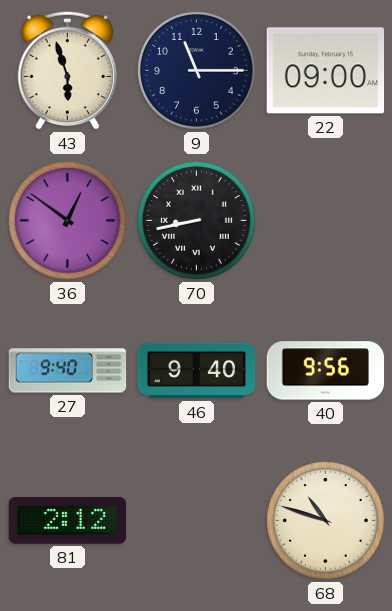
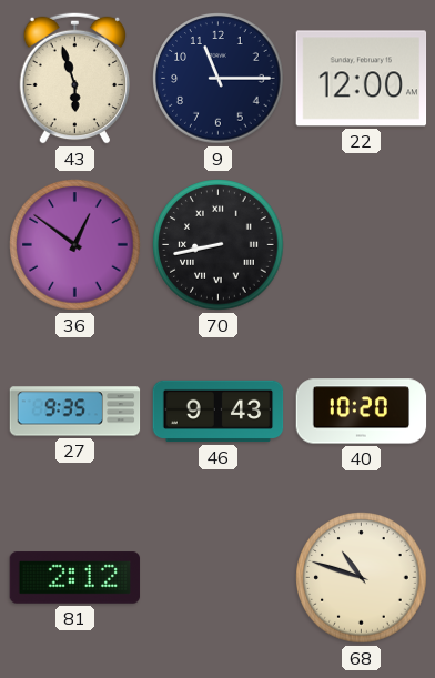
22: 09:00 -> 12:00 (362, 79)
27: 9:40 -> 9:35 (75, 412)
46: 9:40 -> 9:43 (219, 412)
40: 9:56 -> 10:20 (362, 412)
